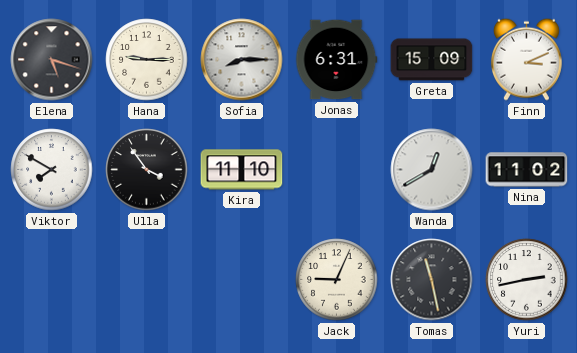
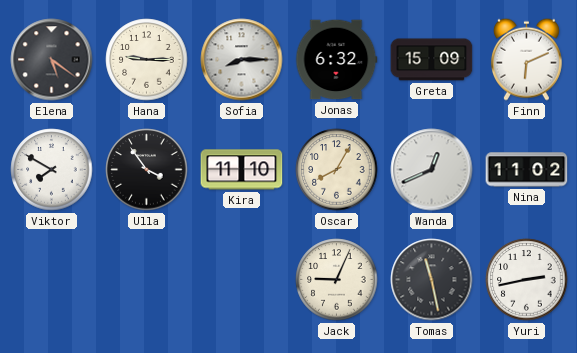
Elena: 5:18 -> 5:21 (52, 60)
Jonas: 6:31 -> 6:32 (337, 60)
Finn: 3:11 -> 6:11 (526, 59)
Oscar: none -> 8:05 (337, 170)
Wanda: 12:40 -> 12:41 (432, 170)
